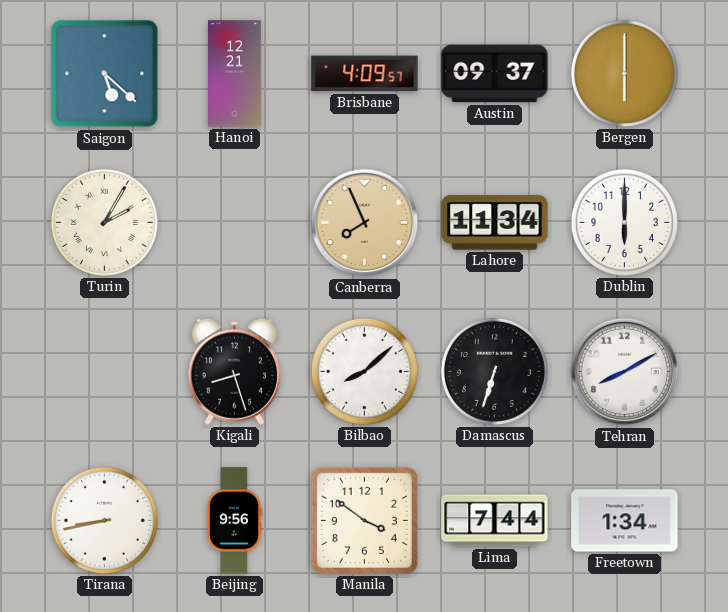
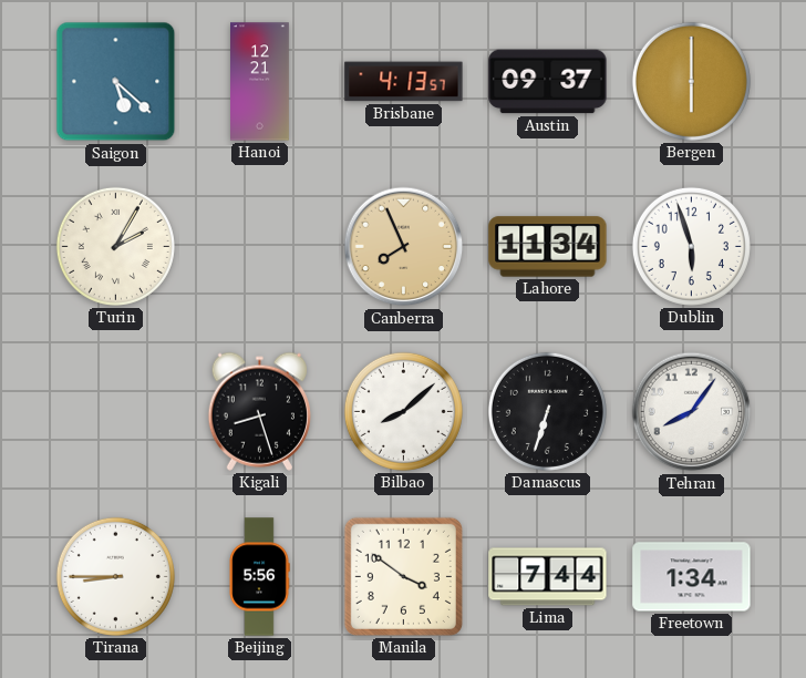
Brisbane: 4:09 -> 4:13 (404, 82)
Dublin: 6:00 -> 5:57 (691, 246)
Tehran: 8:10 -> 8:06 (692, 412)
Tirana: 8:43 -> 8:45 (115, 576)
Beijing: 9:56 -> 5:56 (259, 577)
